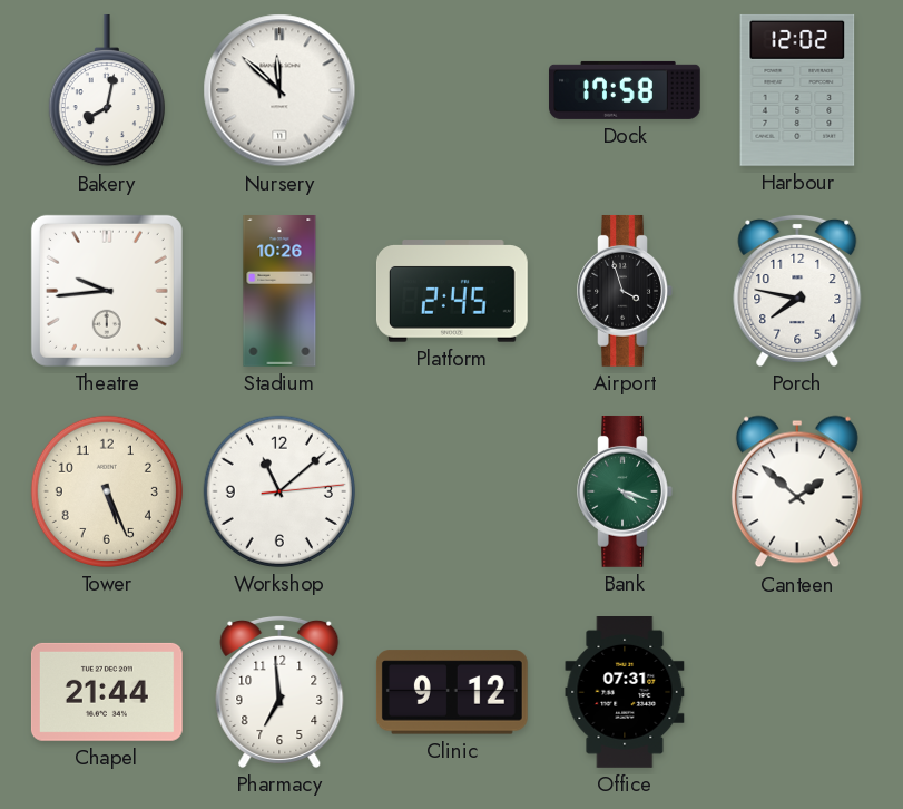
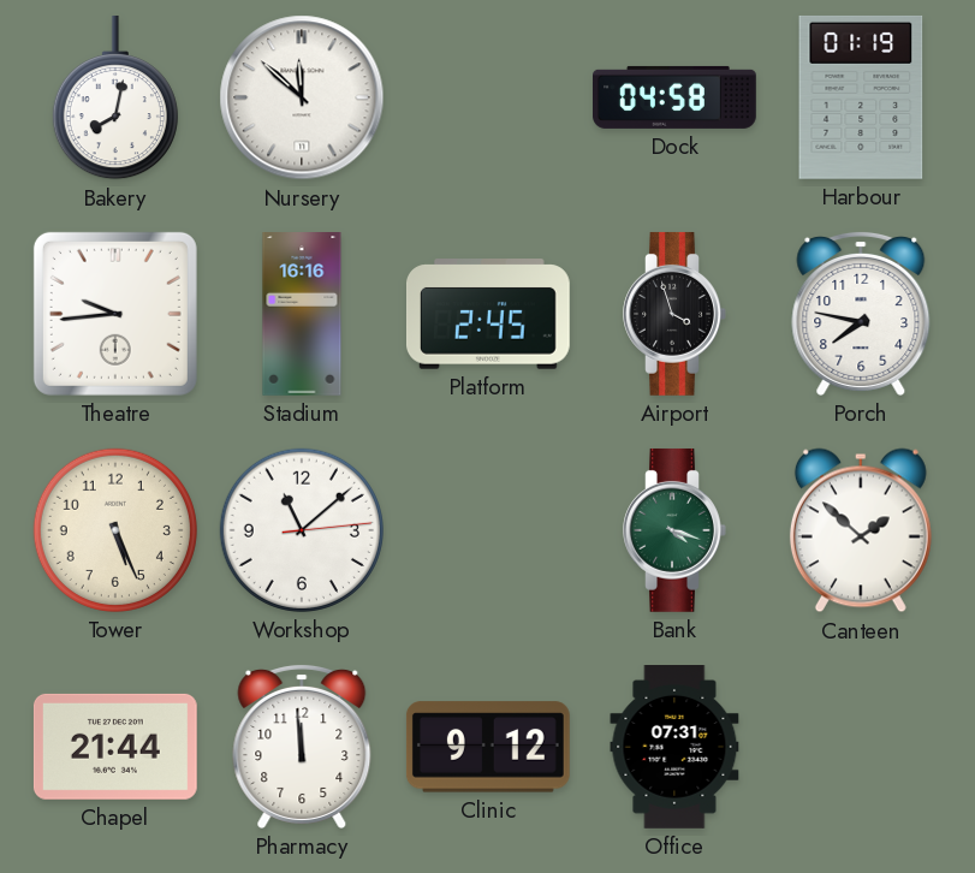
Dock: 17:58 -> 04:58 (676, 97)
Harbour: 12:02 -> 01:19 (861, 97)
Stadium: 10:26 -> 16:16 (302, 315)
Pharmacy: 6:59 -> 11:59 (302, 746)
